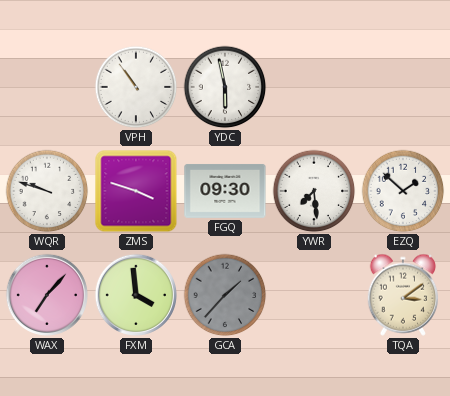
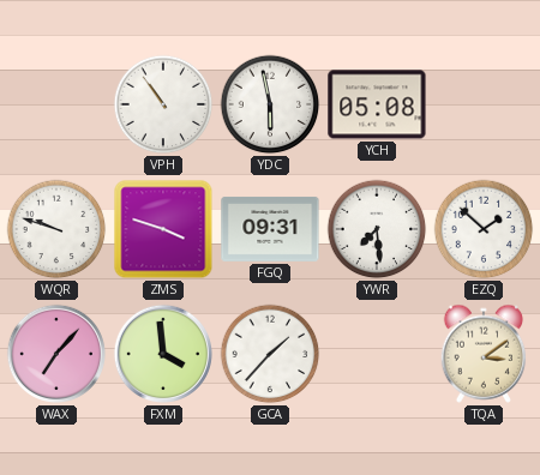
YCH: none -> 05:08 (377, 104)
FGQ: 09:30 -> 09:31 (270, 229)
GCA dial: grey -> white (270, 354)
